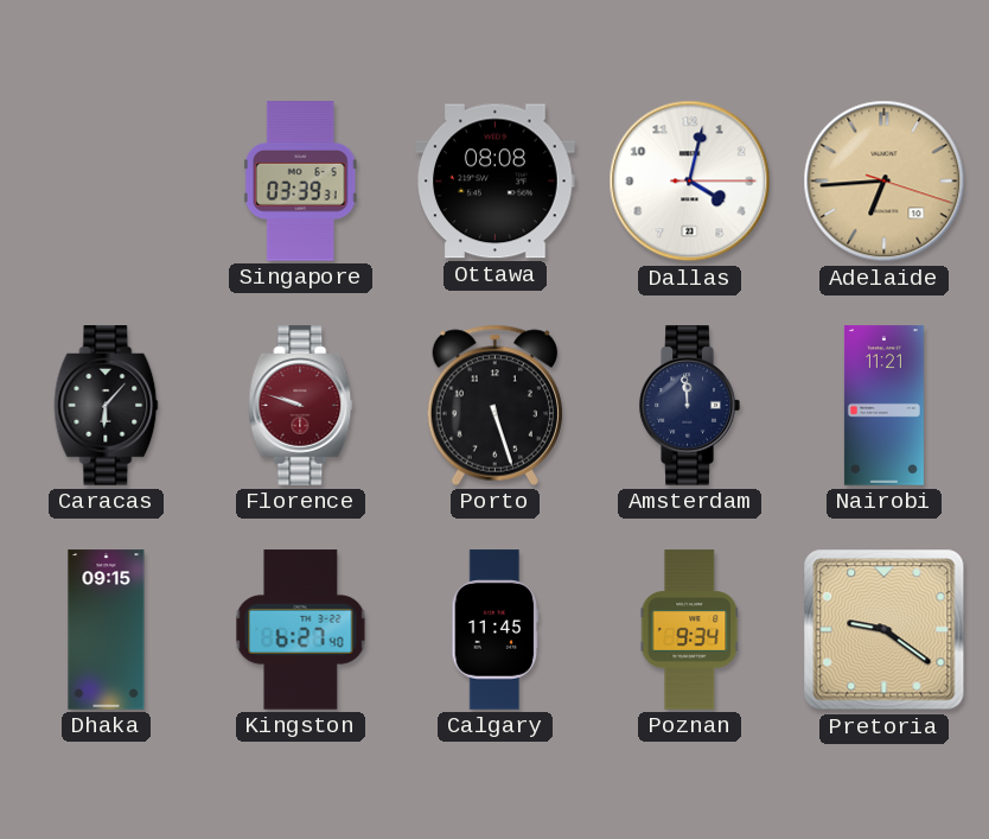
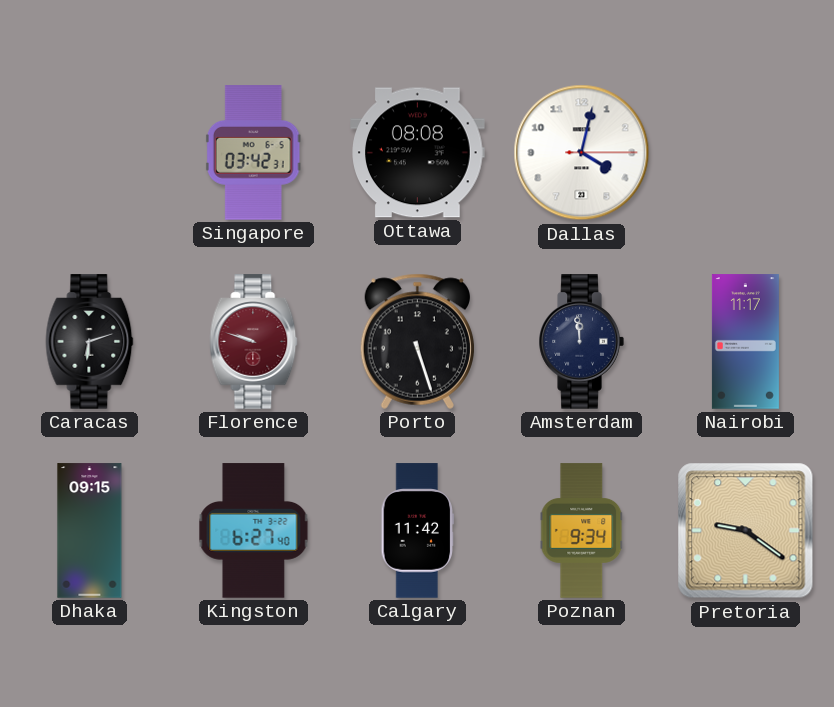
Singapore: 03:39 -> 03:42 (253, 153)
Adelaide: 6:44 -> none (885, 182)
Caracas: 6:07 -> 6:12 (90, 342)
Nairobi: 11:21 -> 11:17 (745, 342)
Calgary: 11:45 -> 11:42 (418, 531)
